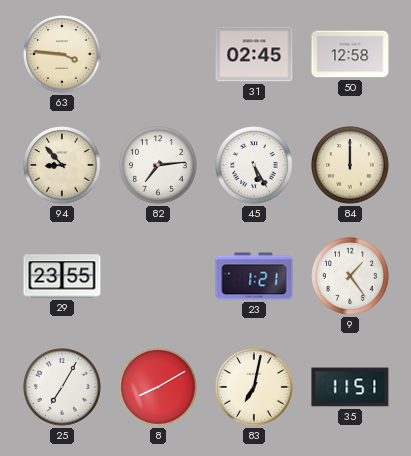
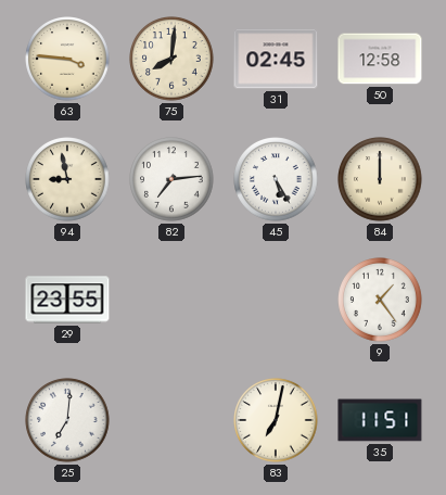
75: none -> 8:01 (171, 59)
94: 8:53 -> 8:58 (67, 179)
23: 1:21 -> none (254, 276)
25: 7:05 -> 7:01 (67, 420)
8: 8:10 -> none (158, 387)
